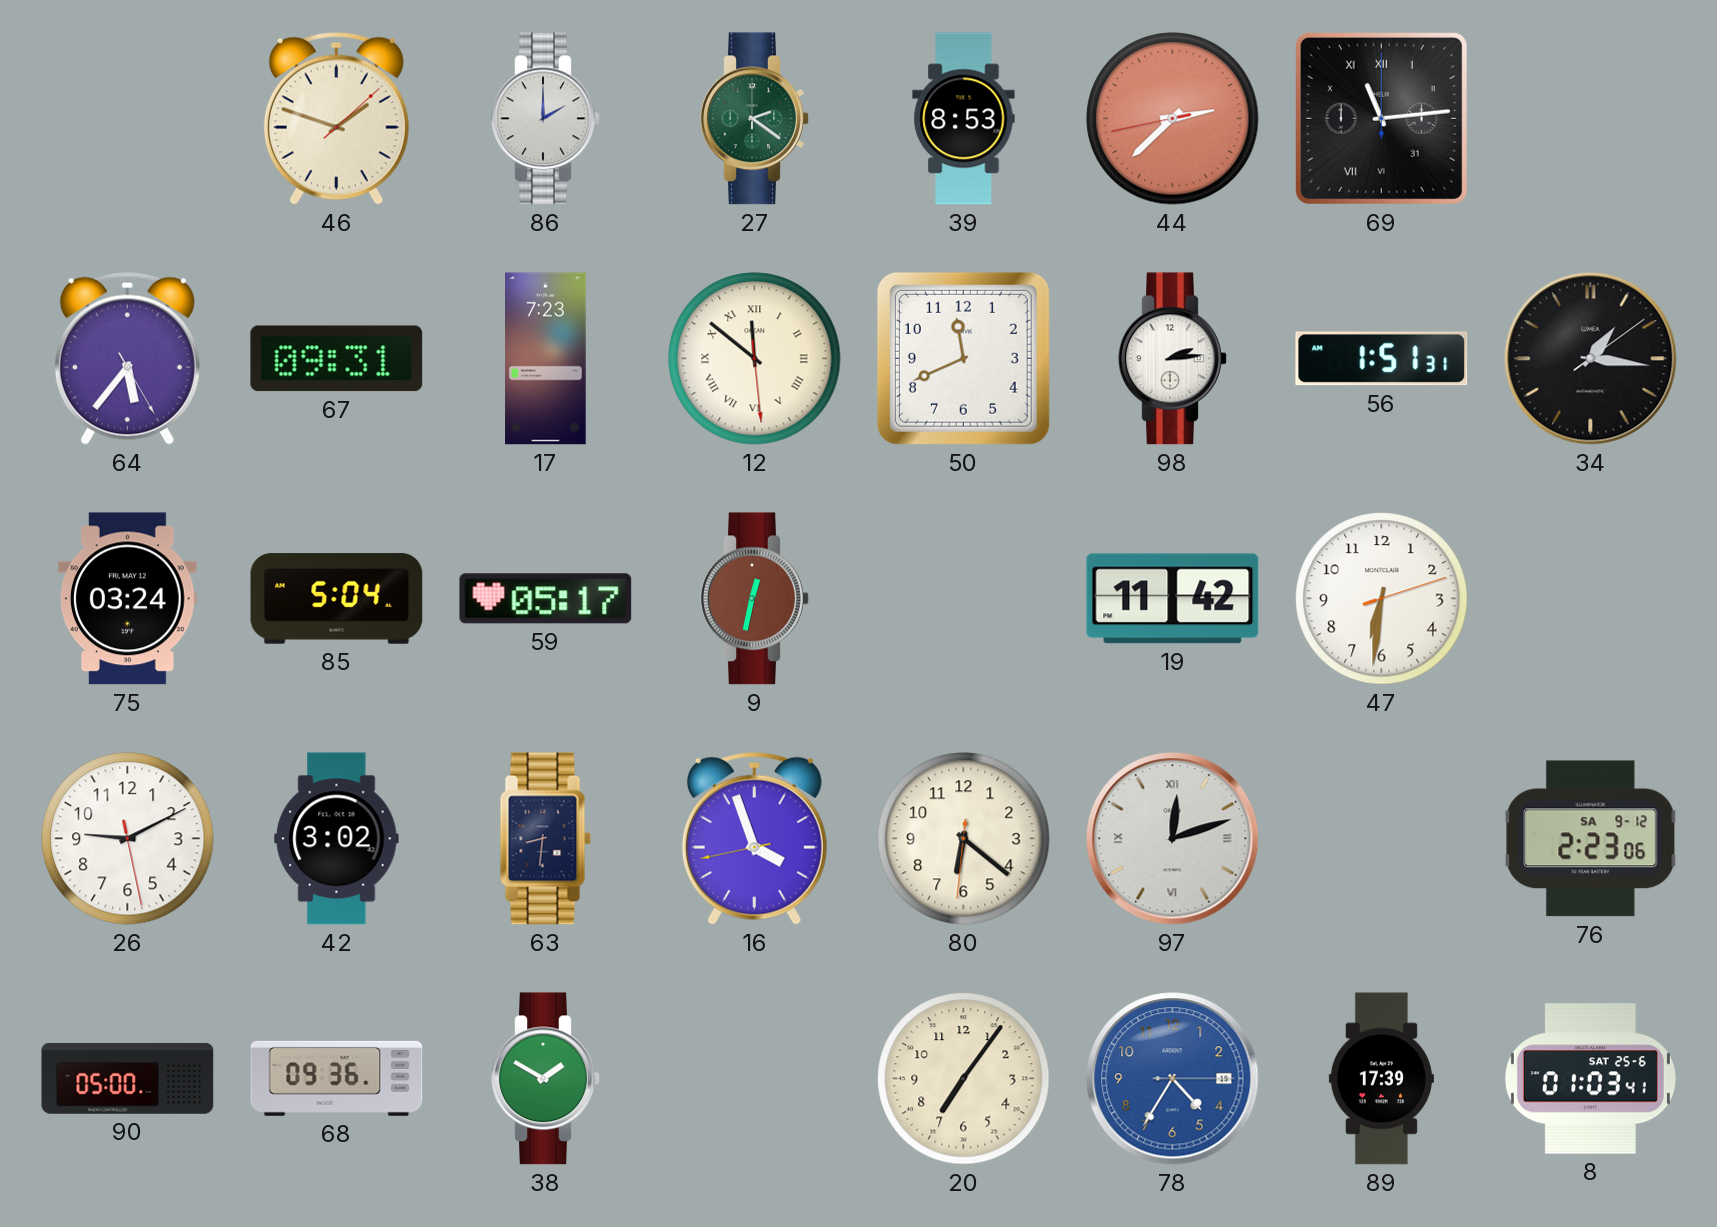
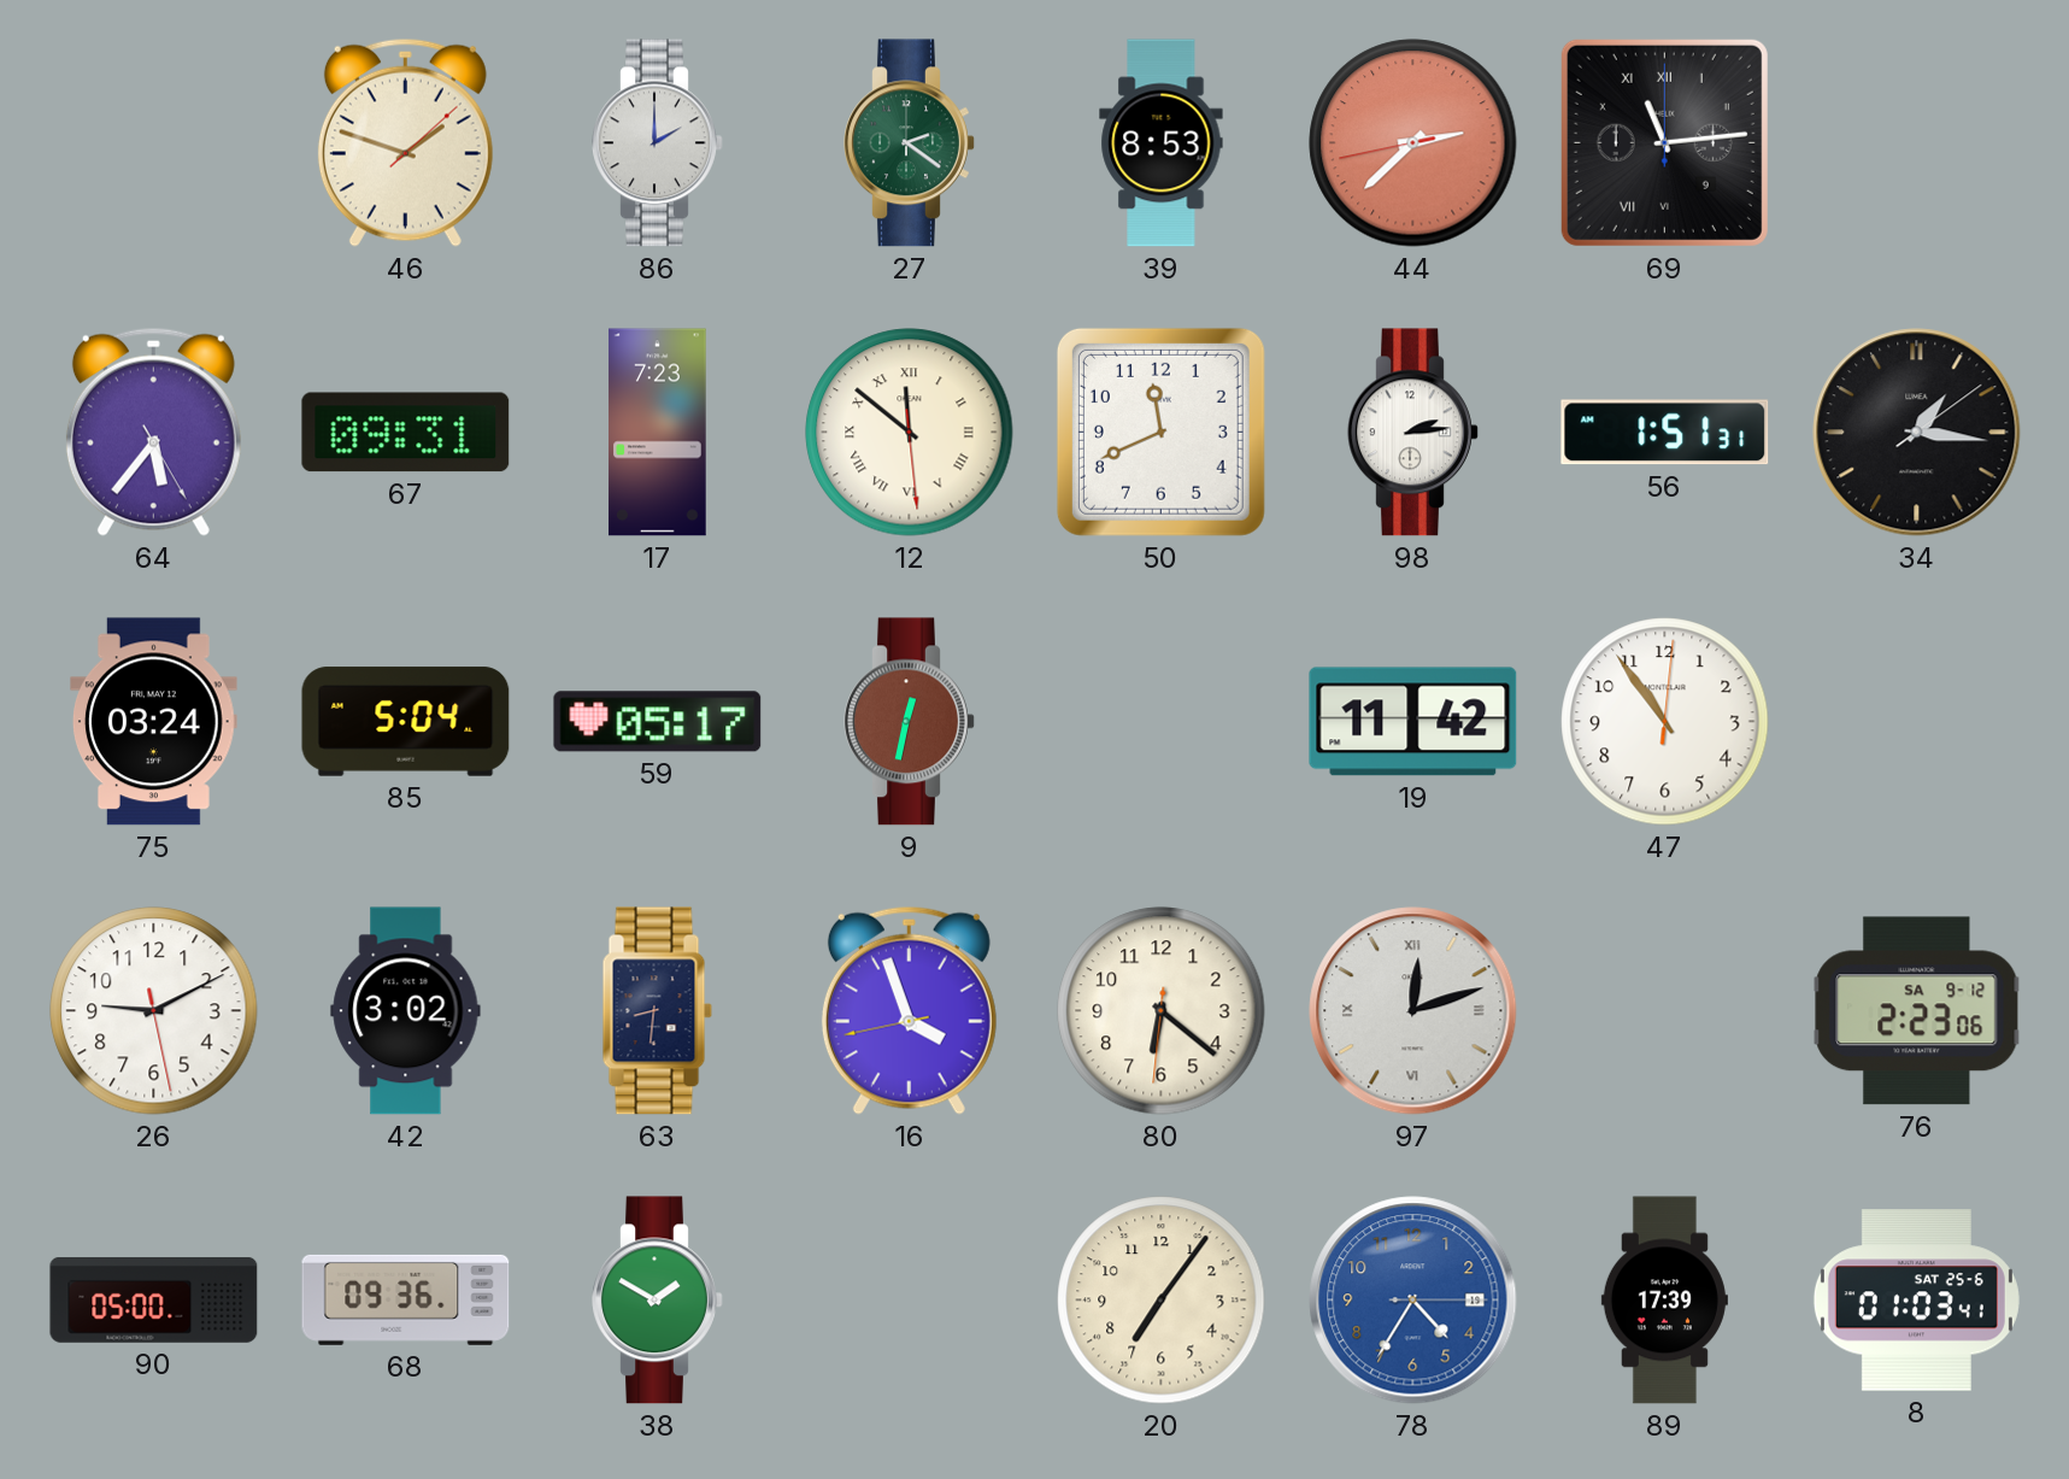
69 date: 31 -> 9 (1664, 142)
47: 6:31 -> 10:54 (1665, 722)
